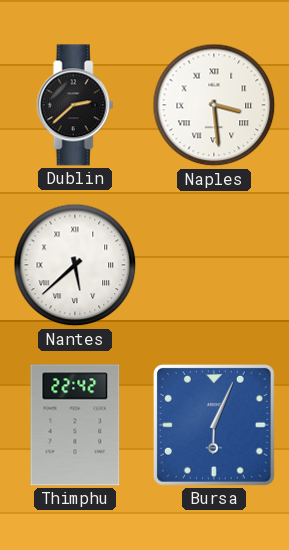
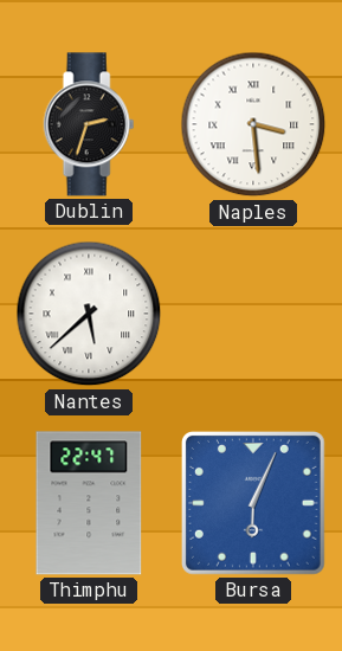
Dublin: 2:38 -> 2:33 (89, 124)
Thimphu: 22:42 -> 22:47 (89, 503)
